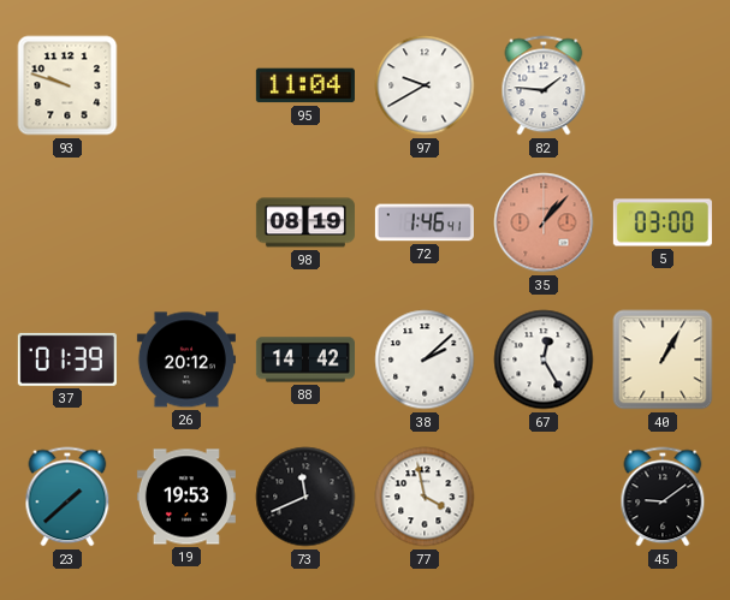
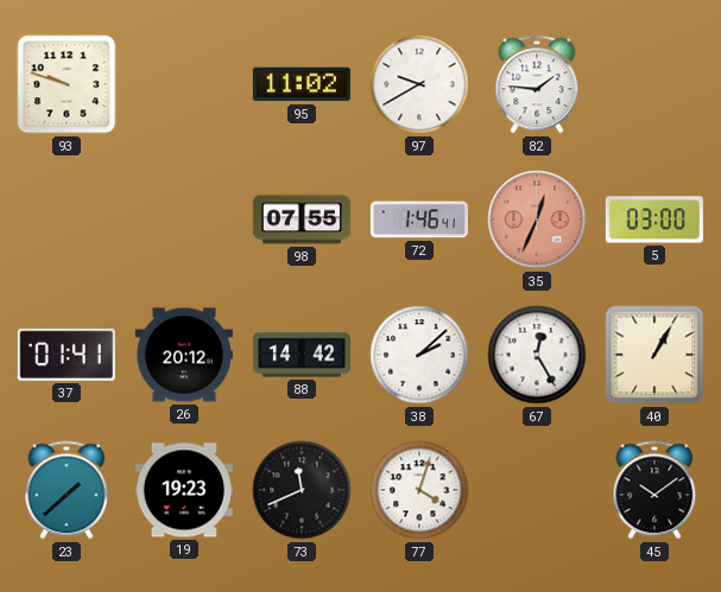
95: 11:04 -> 11:02 (302, 84)
98: 08:19 -> 07:55 (302, 219)
35: 1:07 -> 12:34 (537, 219)
37: 01:39 -> 01:41 (67, 355)
19: 19:53 -> 19:23 (184, 490)
77: 3:58 -> 4:03 (419, 490)
45: 9:09 -> 10:09 (654, 490)
